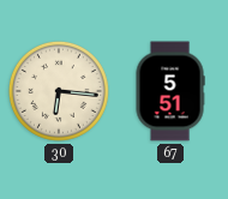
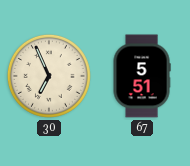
30: 6:16 -> 6:56 (49, 76)
